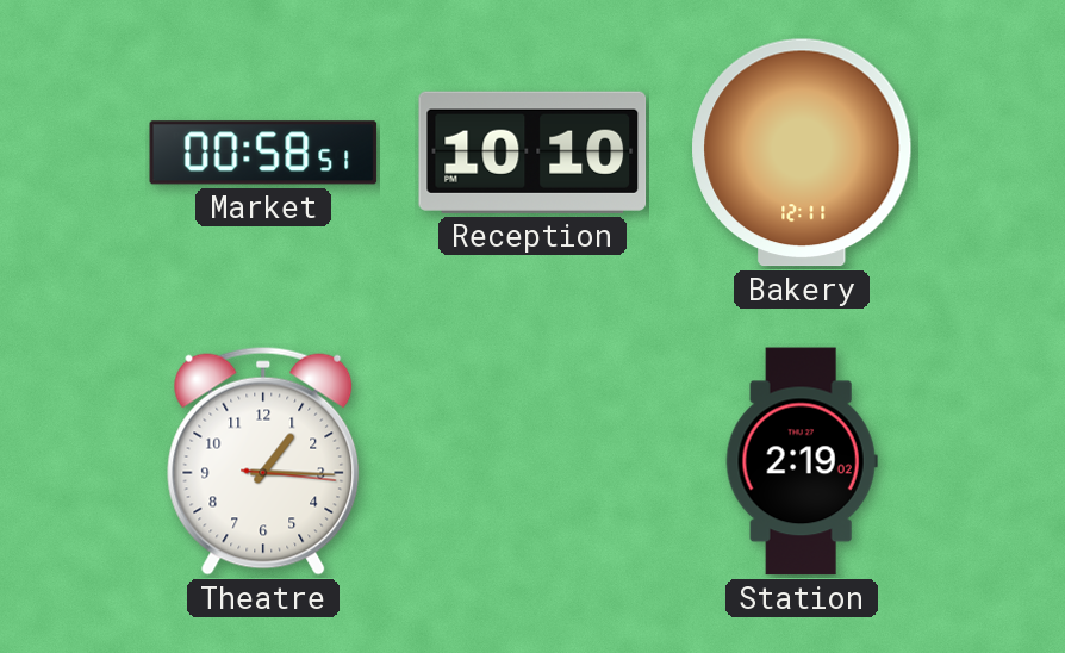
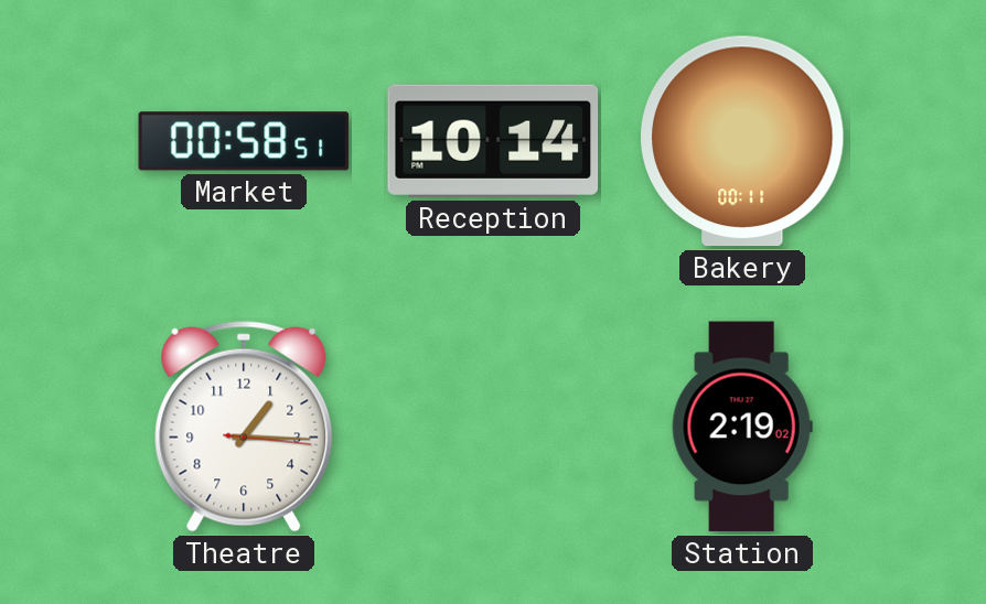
Reception: 10:10 -> 10:14 (493, 141)
Bakery: 12:11 -> 00:11 (742, 141)
